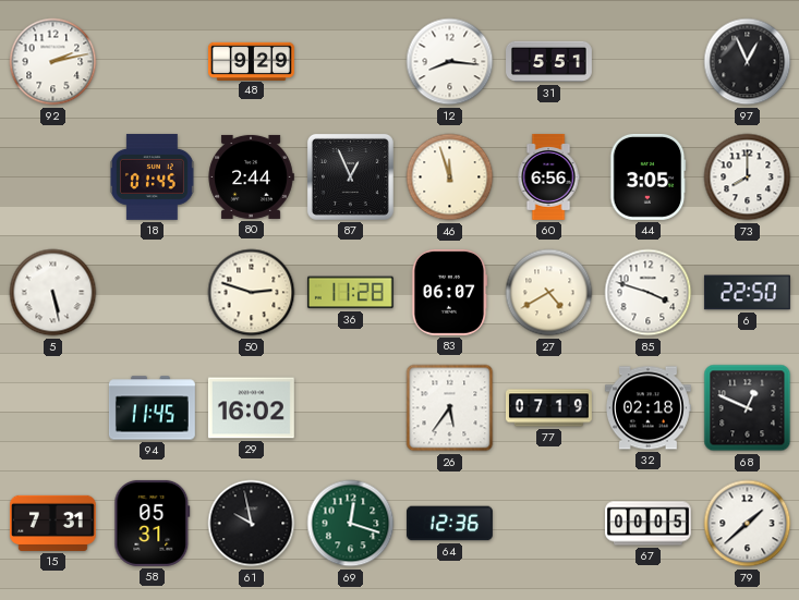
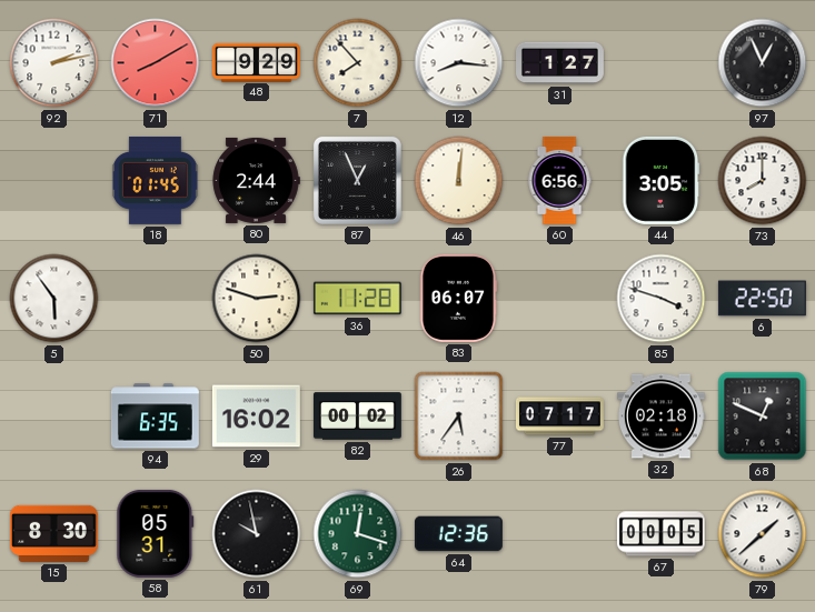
71: none -> 8:10 (156, 63)
7: none -> 7:53 (358, 63)
31: 5:51 -> 1:27 (560, 63)
46: 11:57 -> 12:01 (459, 181)
5: 5:28 -> 5:54 (54, 299)
27: 4:40 -> none (549, 293)
94: 11:45 -> 6:35 (155, 417)
82: none -> 00:02 (357, 417)
77: 07:19 -> 07:17 (559, 417)
15: 7:31 -> 8:30 (53, 533)
